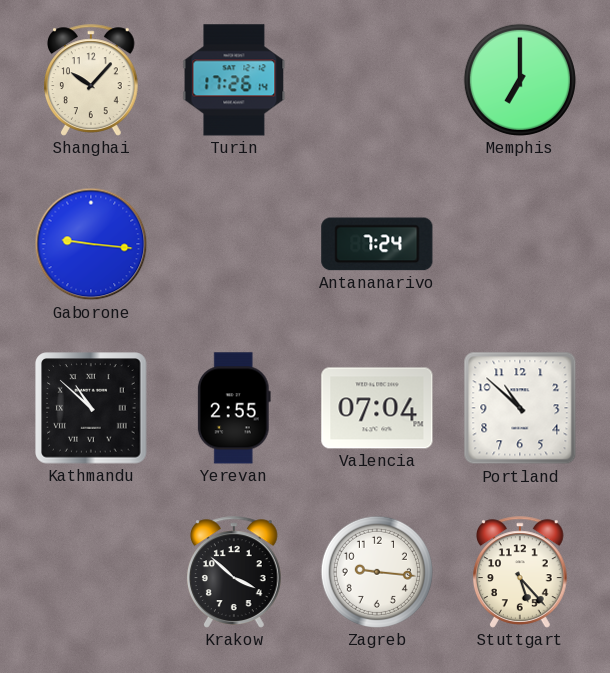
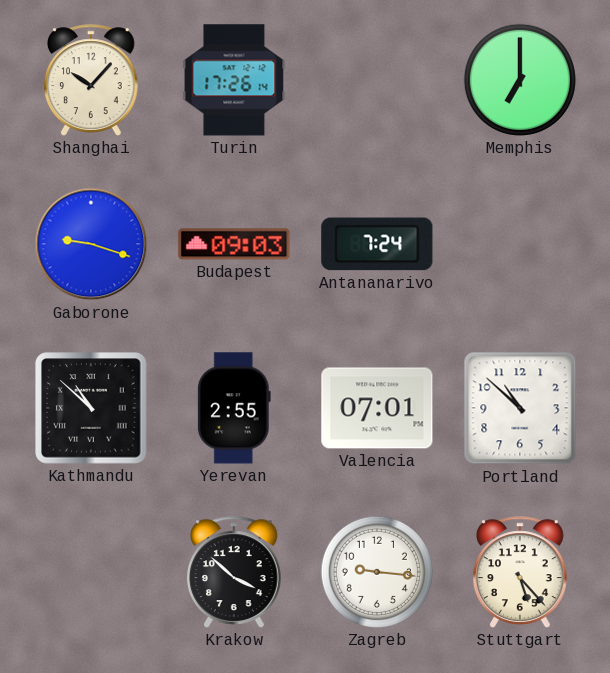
Gaborone: 9:16 -> 9:18 (91, 244)
Budapest: none -> 09:03 (234, 244)
Valencia: 07:04 -> 07:01 (377, 408)
